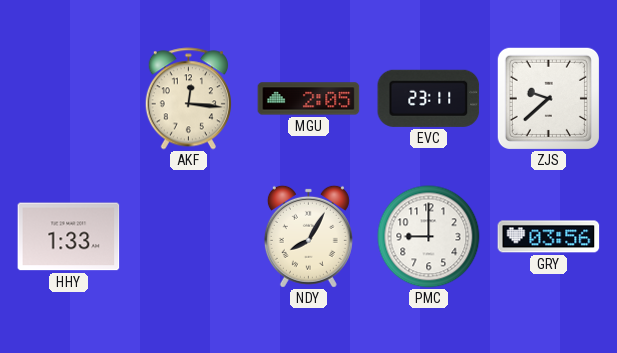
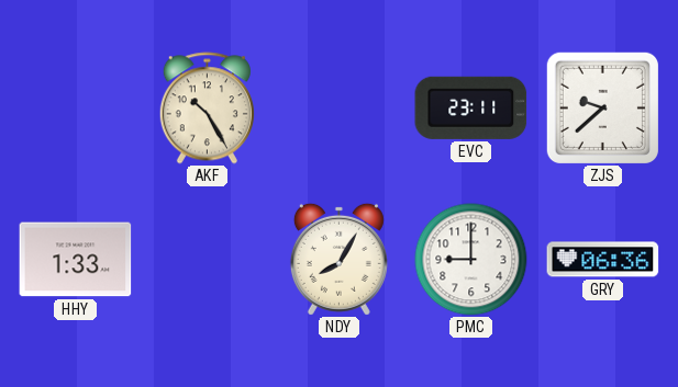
AKF: 12:16 -> 10:25 (207, 109)
MGU: 2:05 -> none (309, 99)
GRY: 03:56 -> 06:36 (603, 260)
